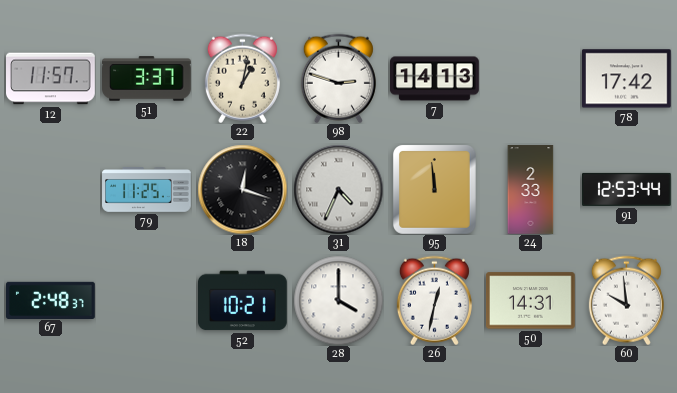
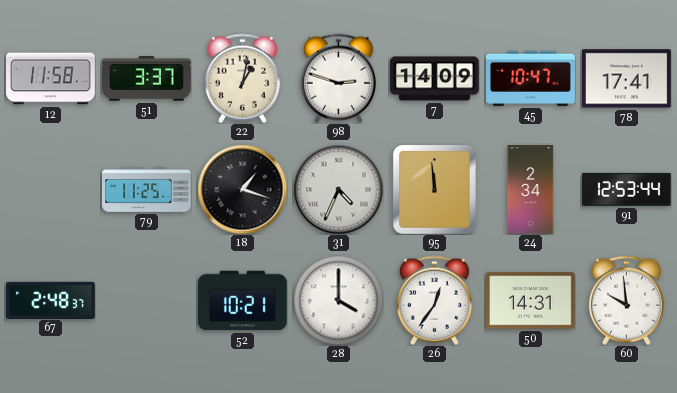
12: 11:57 -> 11:58 (51, 79)
7: 14:13 -> 14:09 (435, 79)
45: none -> 10:47 (531, 78)
78: 17:42 -> 17:41 (627, 79)
18: 12:18 -> 1:18 (242, 189)
24: 2:33 -> 2:34 (531, 190)
26: 12:32 -> 12:36 (434, 300)
